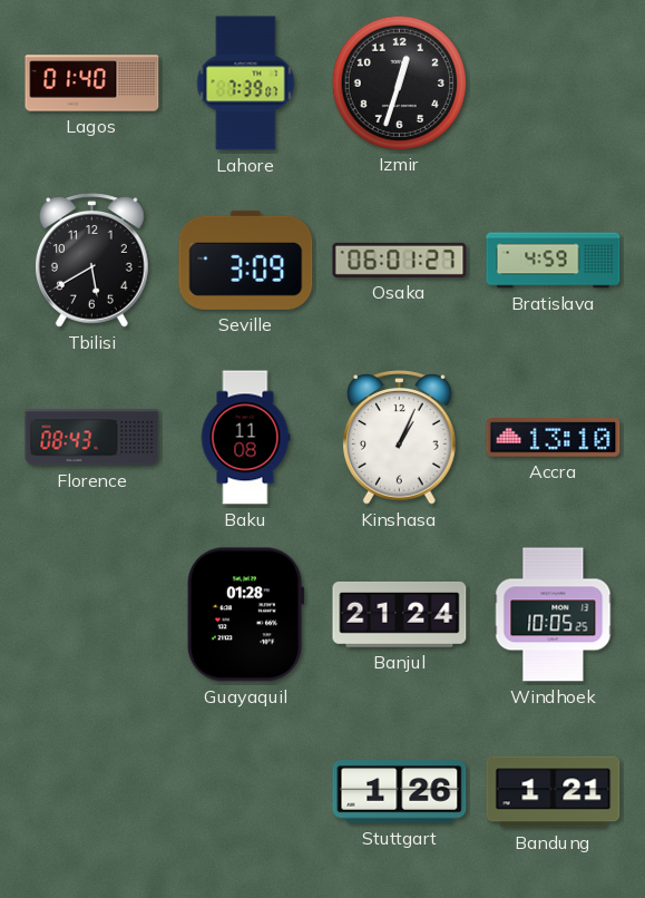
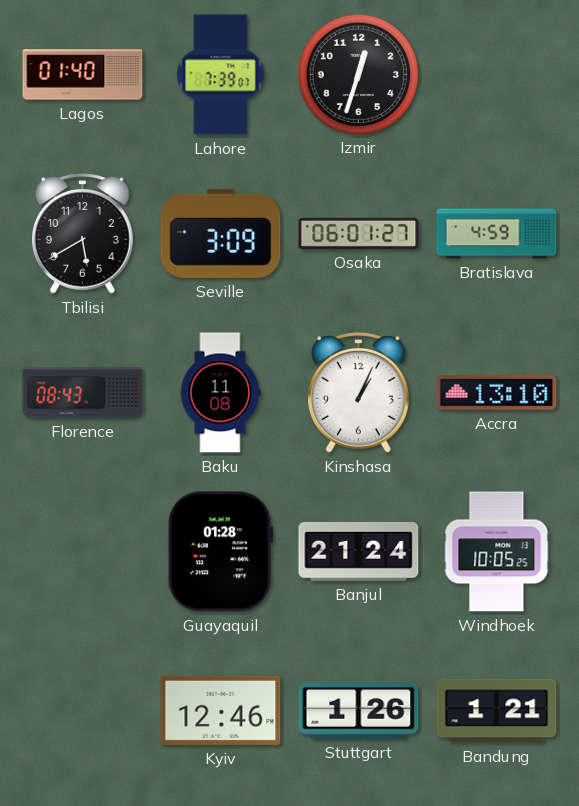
Kyiv: none -> 12:46 (221, 710)
